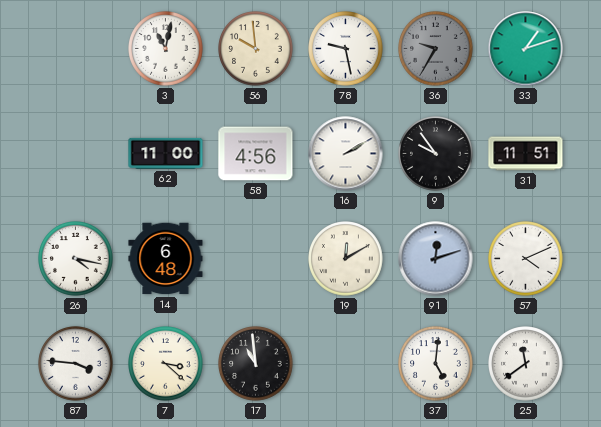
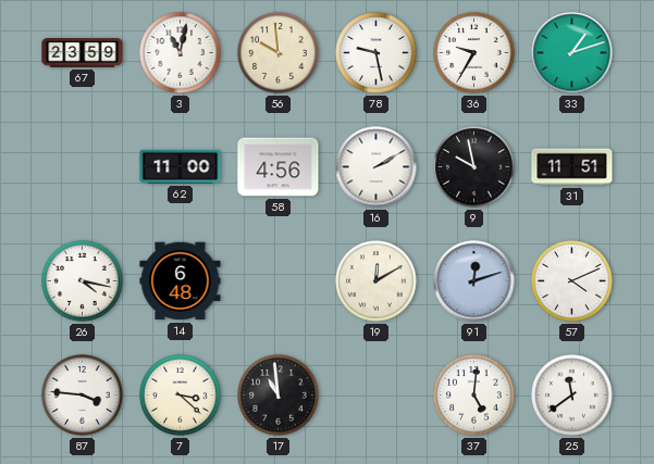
67: none -> 23:59 (83, 53)
36 dial: grey -> white (474, 53)
9: 9:54 -> 9:58 (474, 167)
